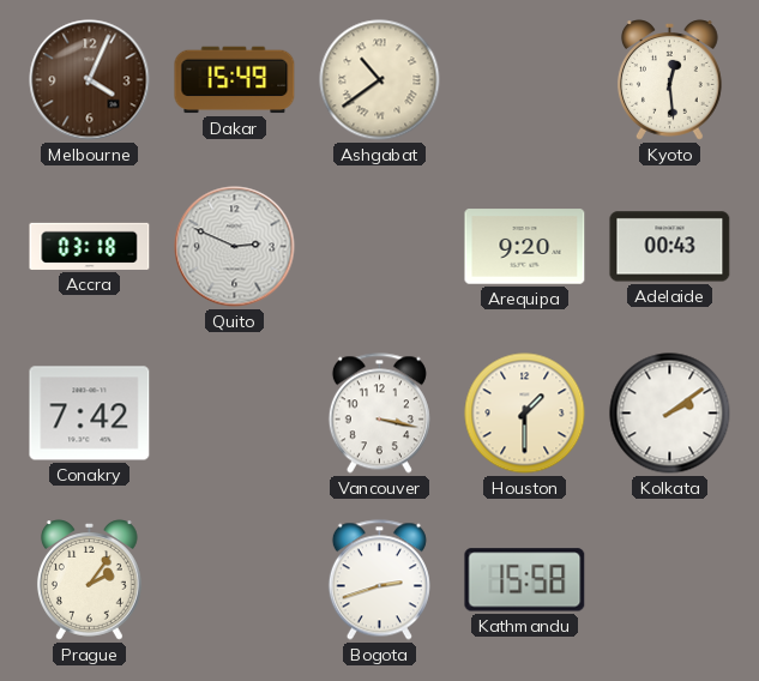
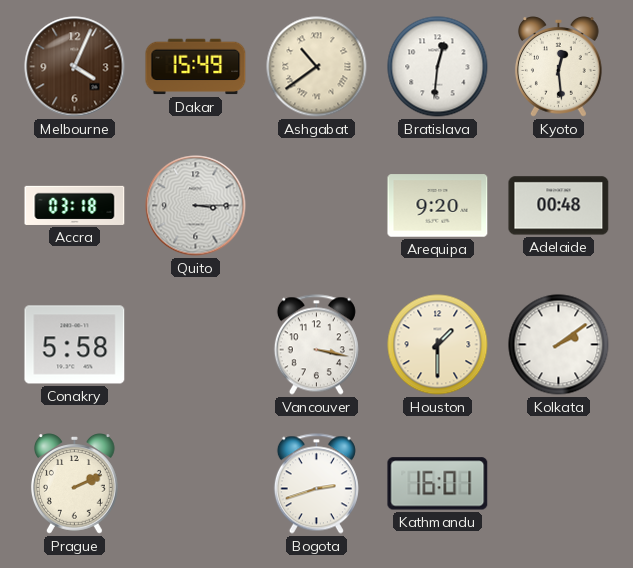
Bratislava: none -> 12:31 (438, 67)
Quito: 2:49 -> 3:15 (196, 206)
Adelaide: 00:43 -> 00:48 (559, 206)
Conakry: 7:42 -> 5:58 (75, 345)
Prague: 2:06 -> 2:11 (74, 484)
Kathmandu: 15:58 -> 16:01 (438, 484)
